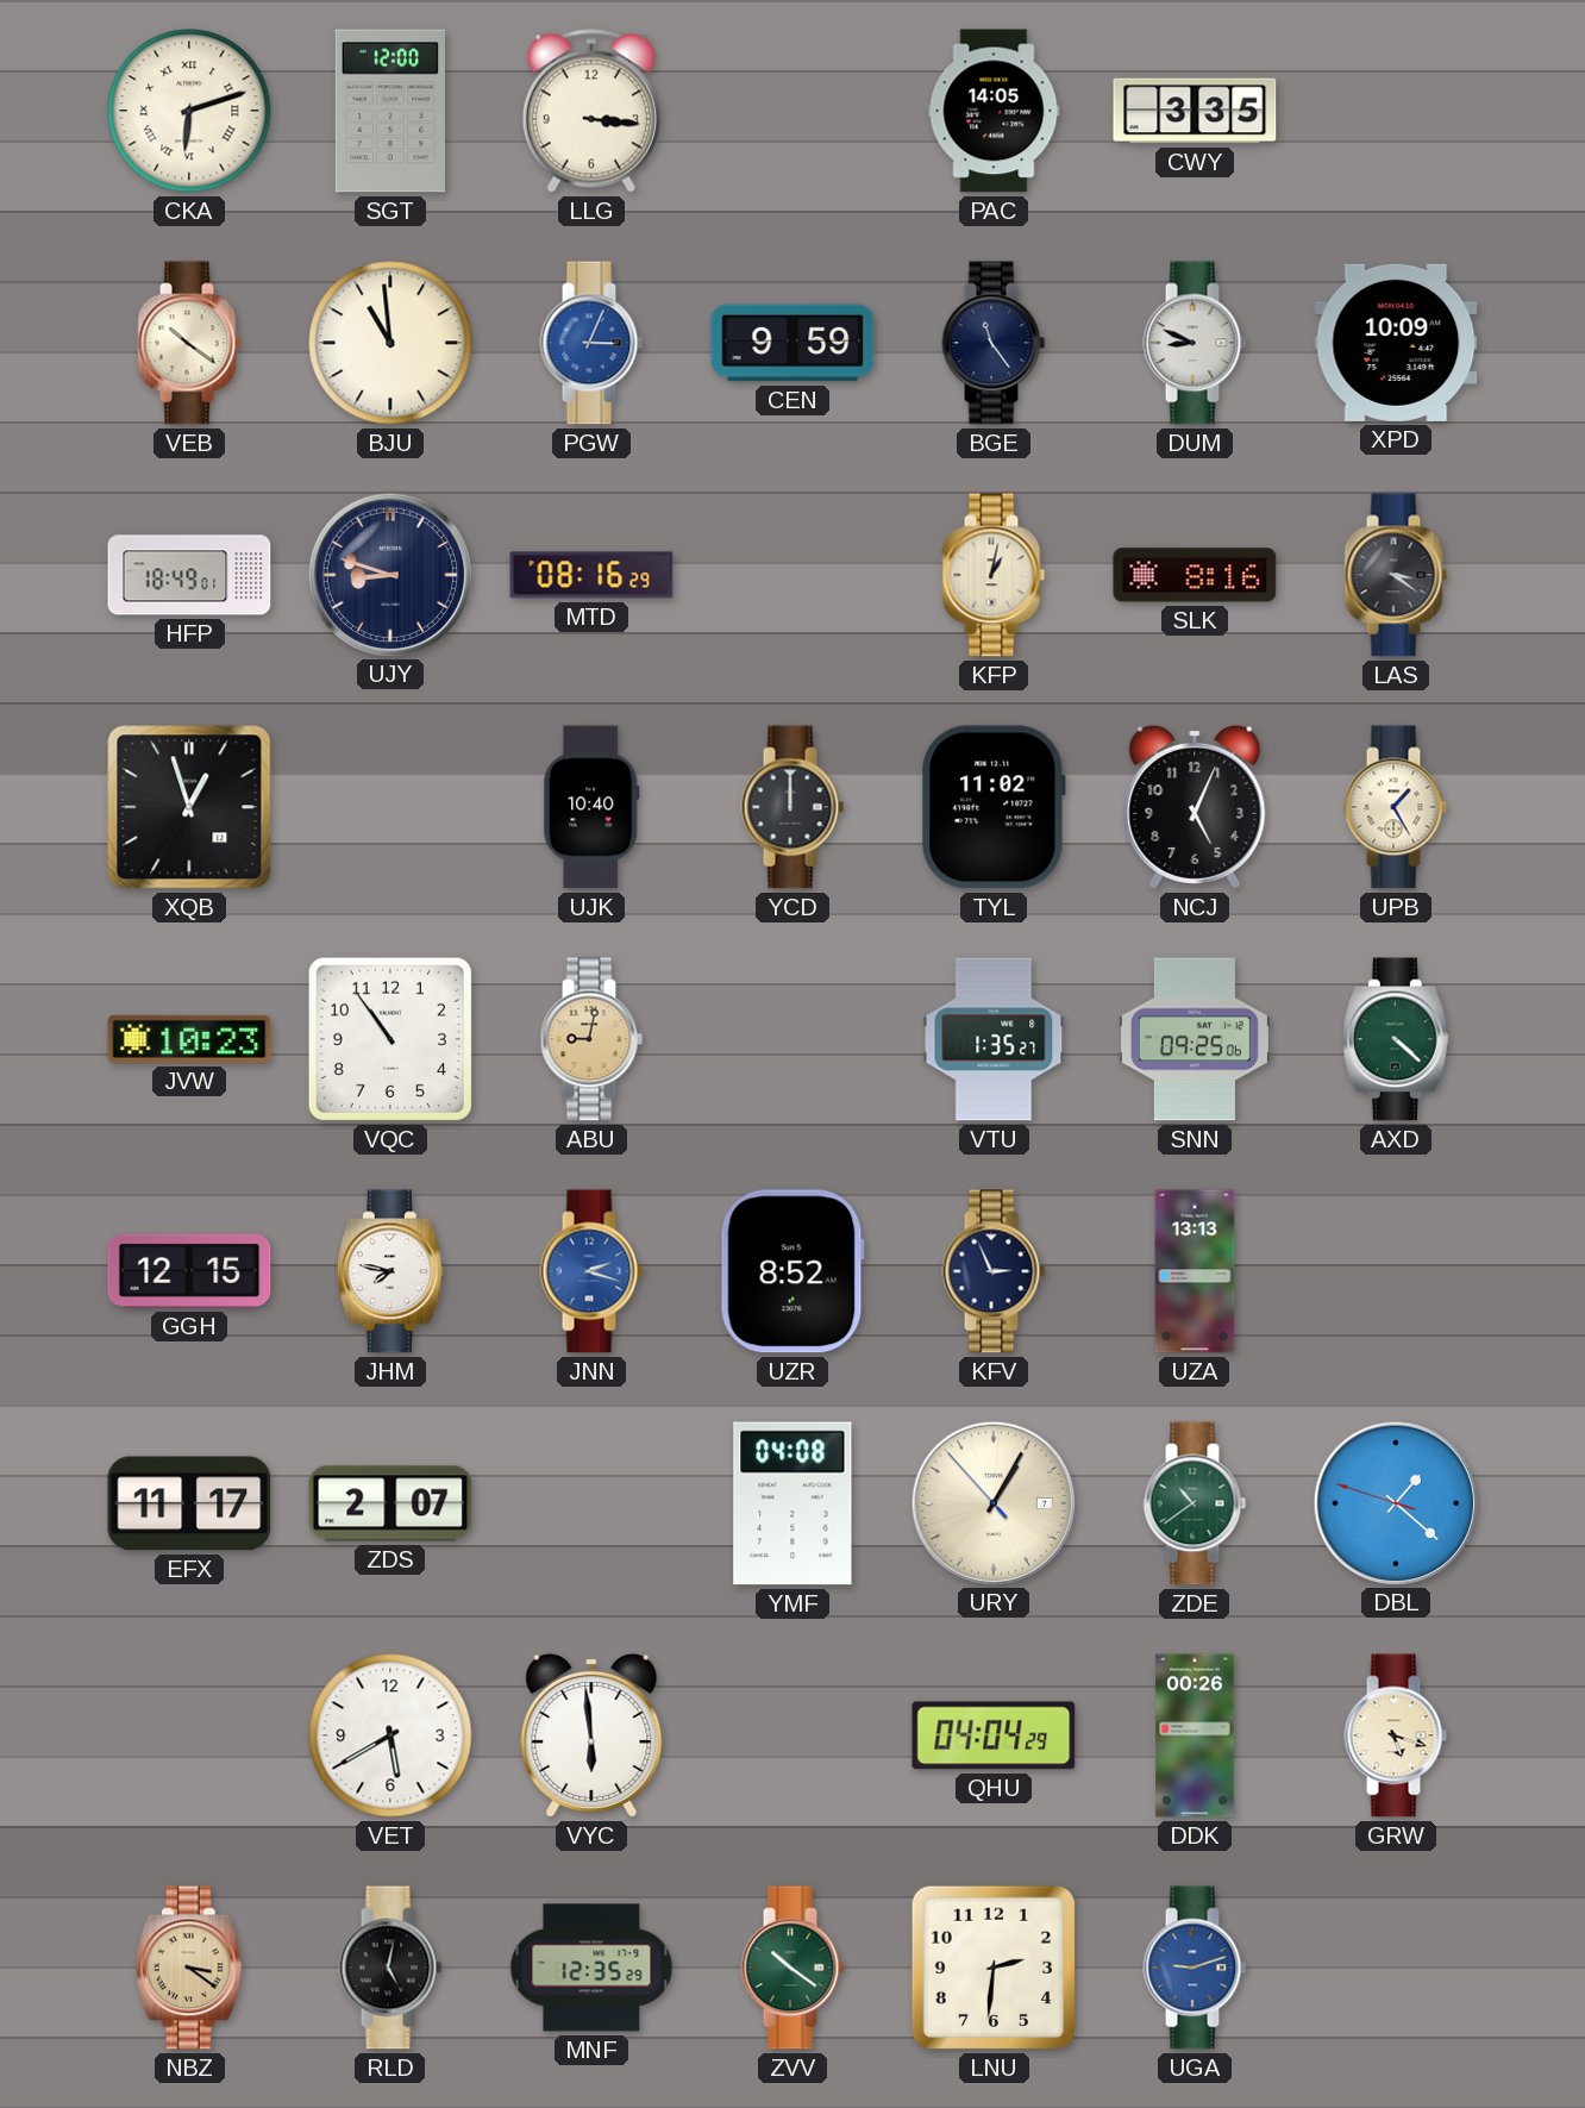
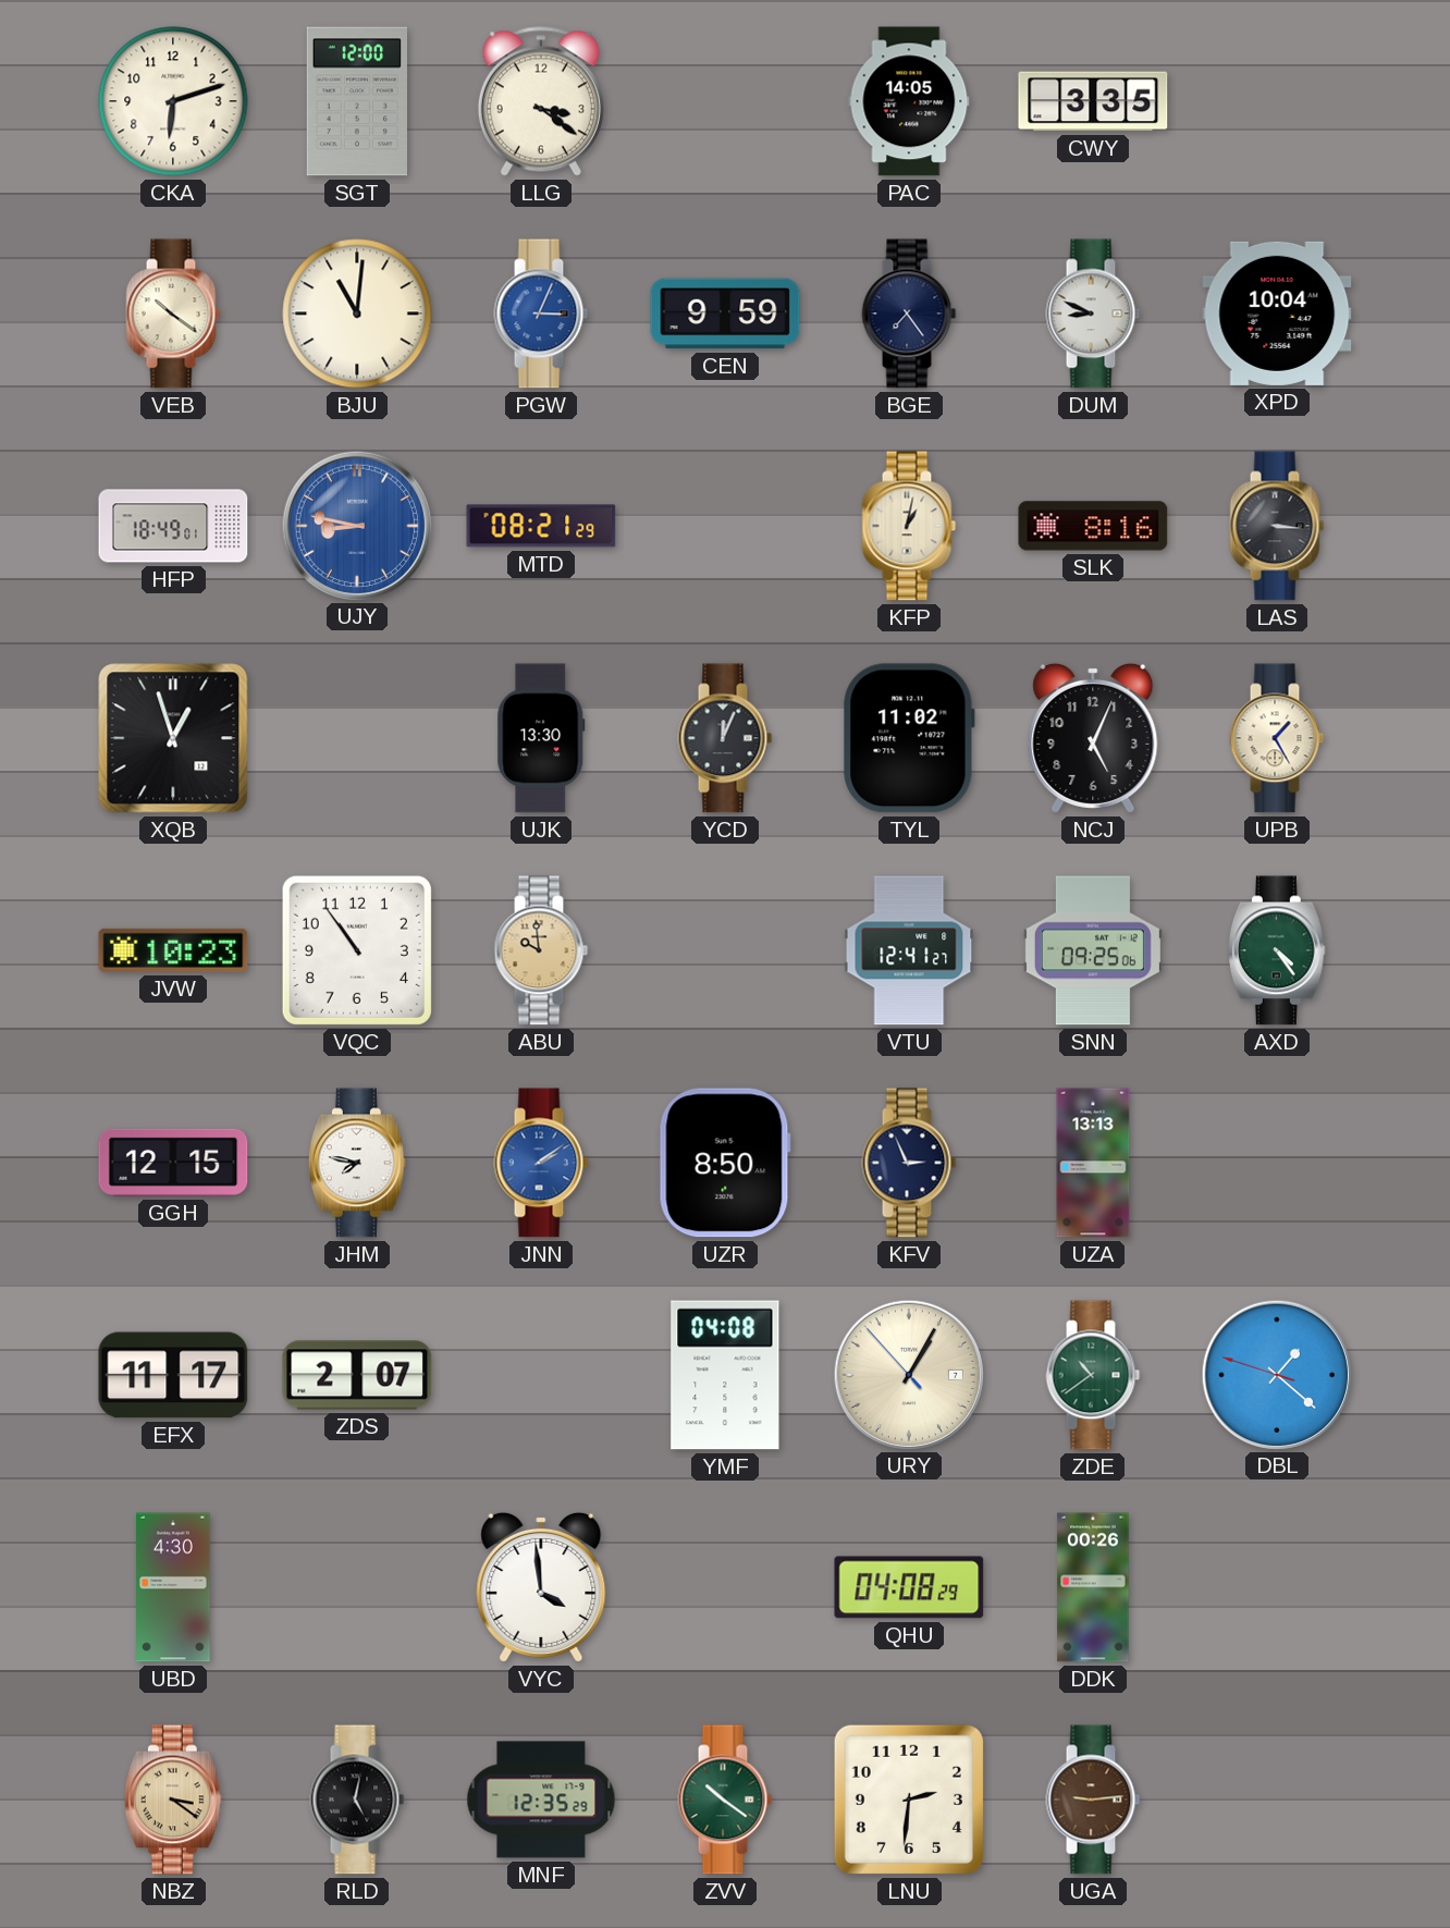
CKA numerals: Roman -> Arabic (173, 101)
LLG: 3:16 -> 3:21 (541, 101)
BJU: 10:59 -> 11:01 (357, 314)
BGE: 11:24 -> 7:24 (909, 314)
XPD: 10:09 -> 10:04 (1277, 314)
UJY: 8:48 -> 8:47 (356, 525)
UJY dial: navy -> blue (356, 525)
MTD: 08:16 -> 08:21 (541, 526)
LAS: 3:21 -> 3:16 (1277, 526)
UJK: 10:40 -> 13:30 (541, 738)
YCD: 12:00 -> 12:04 (725, 738)
ABU: 9:02 -> 9:59 (541, 950)
VTU: 1:35 -> 12:41 (909, 950)
AXD: 4:22 -> 4:24 (1277, 950)
JNN: 2:18 -> 2:09 (541, 1163)
UZR: 8:52 -> 8:50 (725, 1163)
UBD: none -> 4:30 (174, 1587)
VET: 5:40 -> none (390, 1735)
VYC: 5:59 -> 3:59 (541, 1587)
QHU: 04:04 -> 04:08 (909, 1587)
GRW: 5:18 -> none (1396, 1735)
UGA: 9:12 -> 9:14 (1093, 1800)
UGA dial: blue -> brown (1093, 1800)
